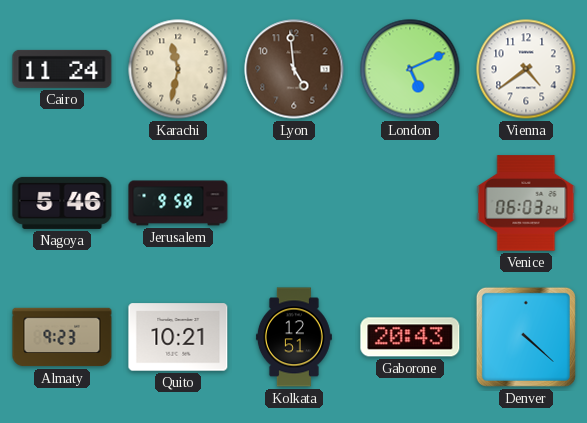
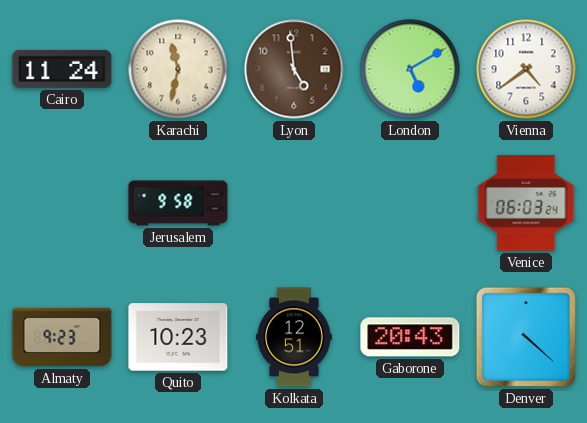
London: 5:11 -> 5:10 (410, 69)
Nagoya: 5:46 -> none (62, 203)
Quito: 10:21 -> 10:23 (178, 337)
